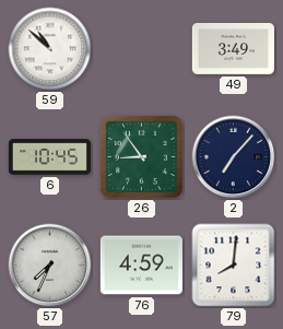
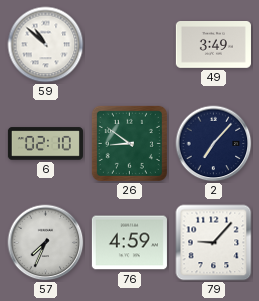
6: 10:45 -> 02:10 (45, 144)
26: 8:54 -> 8:51 (129, 143)
79: 8:01 -> 9:07 (214, 243)
